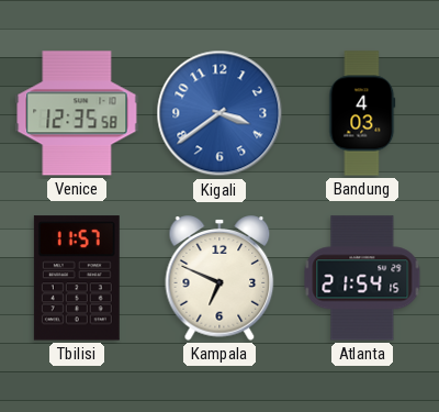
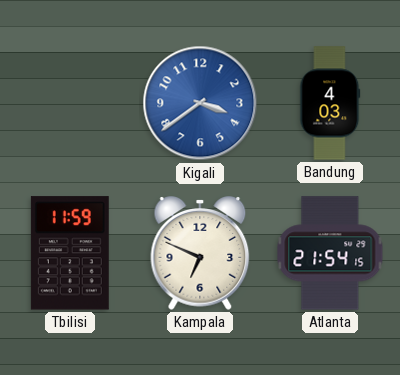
Venice: 12:35 -> none (77, 113)
Tbilisi: 11:57 -> 11:59 (70, 253)
